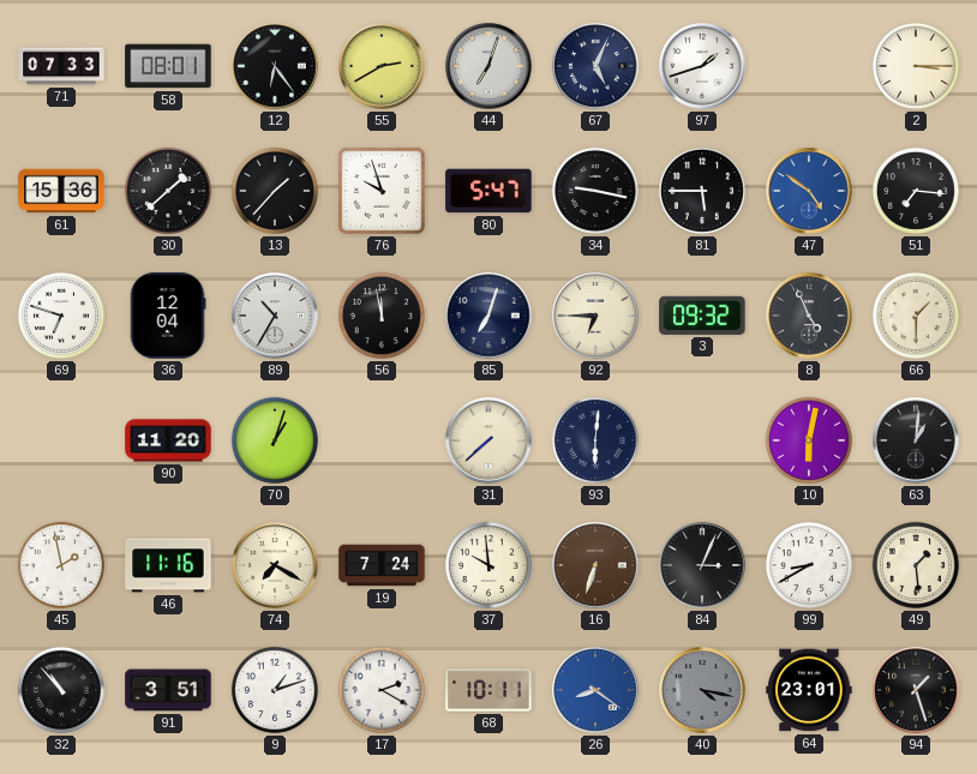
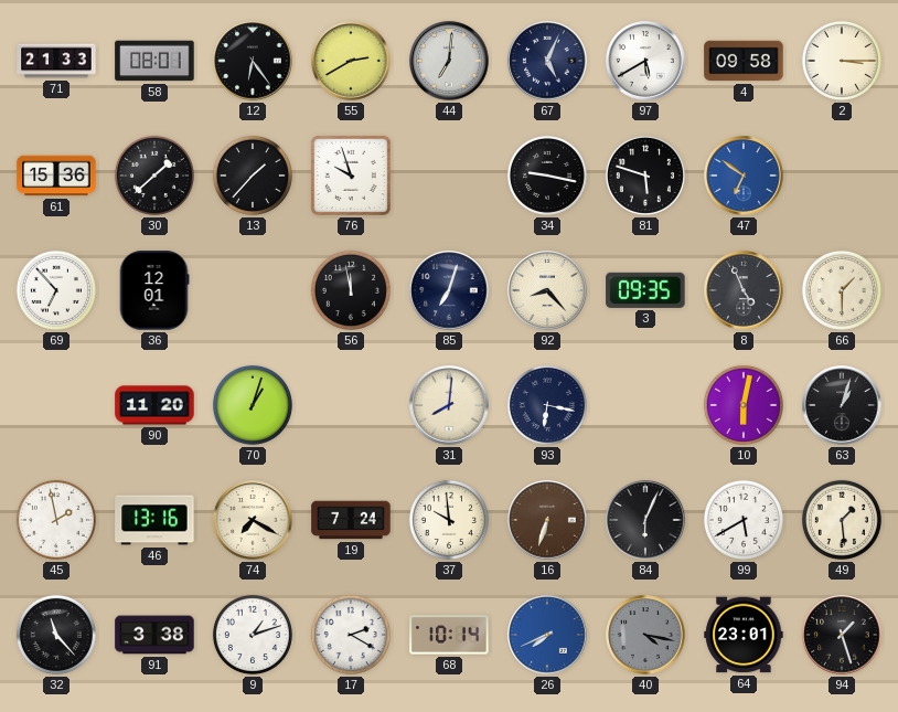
71: 07:33 -> 21:33 (56, 61)
44: 7:03 -> 7:01 (449, 61)
97: 1:42 -> 5:40 (645, 61)
4: none -> 09:58 (744, 61)
80: 5:47 -> none (489, 191)
81: 5:45 -> 5:48 (645, 176)
47: 4:51 -> 6:51 (744, 176)
51: 7:16 -> none (916, 191)
69: 6:48 -> 6:53 (56, 290)
36: 12:04 -> 12:01 (154, 290)
89: 10:35 -> none (275, 316)
92: 6:45 -> 8:23 (547, 290)
3: 09:32 -> 09:35 (645, 290)
31: 7:38 -> 8:01 (449, 405)
93: 6:01 -> 6:17 (547, 405)
63: 1:01 -> 1:03 (842, 405)
46: 11:16 -> 13:16 (154, 520)
84: 3:04 -> 6:04 (645, 520)
99: 8:40 -> 5:40 (744, 520)
32: 10:53 -> 11:23 (56, 635)
91: 3:51 -> 3:38 (154, 635)
68: 10:11 -> 10:14 (449, 635)
26: 8:21 -> 7:41 (547, 635)
